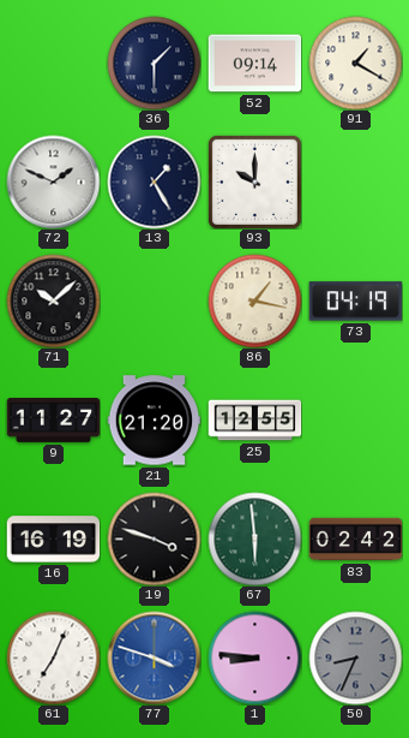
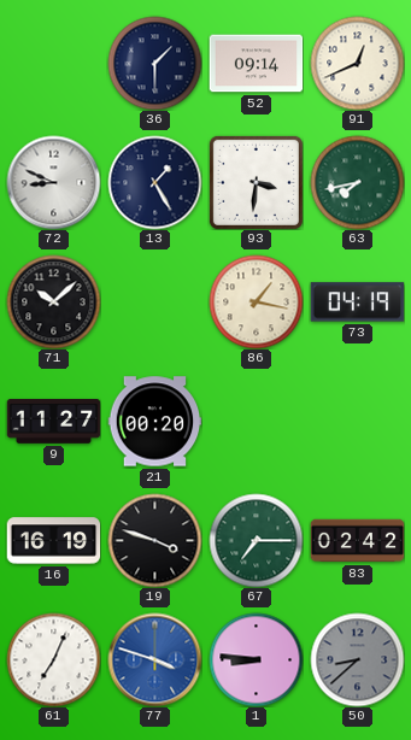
91: 1:20 -> 12:41 (357, 63)
72: 1:49 -> 8:49 (53, 182)
93: 10:00 -> 3:31 (256, 182)
63: none -> 7:43 (357, 182)
21: 21:20 -> 00:20 (154, 422)
25: 12:55 -> none (254, 421)
67: 5:59 -> 7:15 (256, 540)
50: 8:34 -> 8:38 (357, 659)
